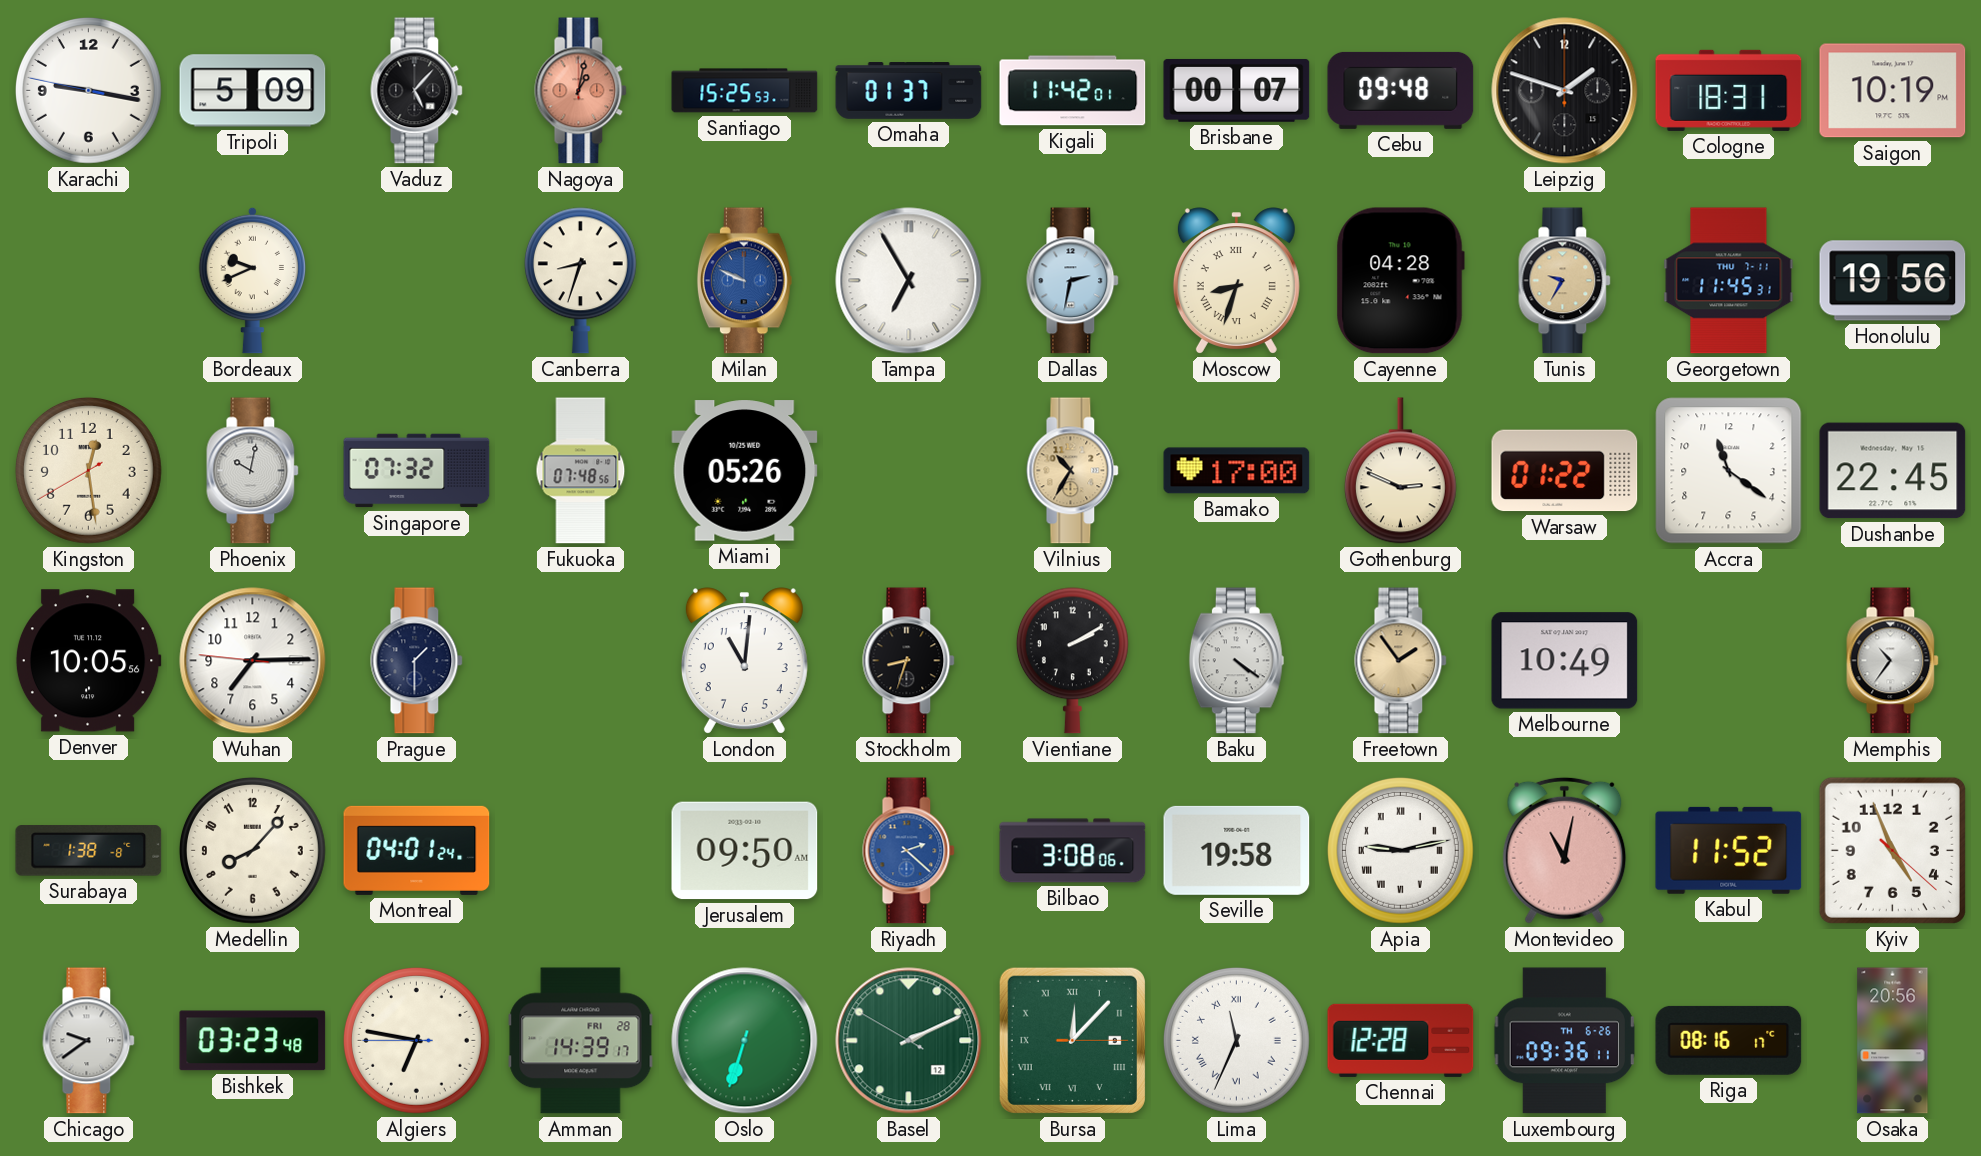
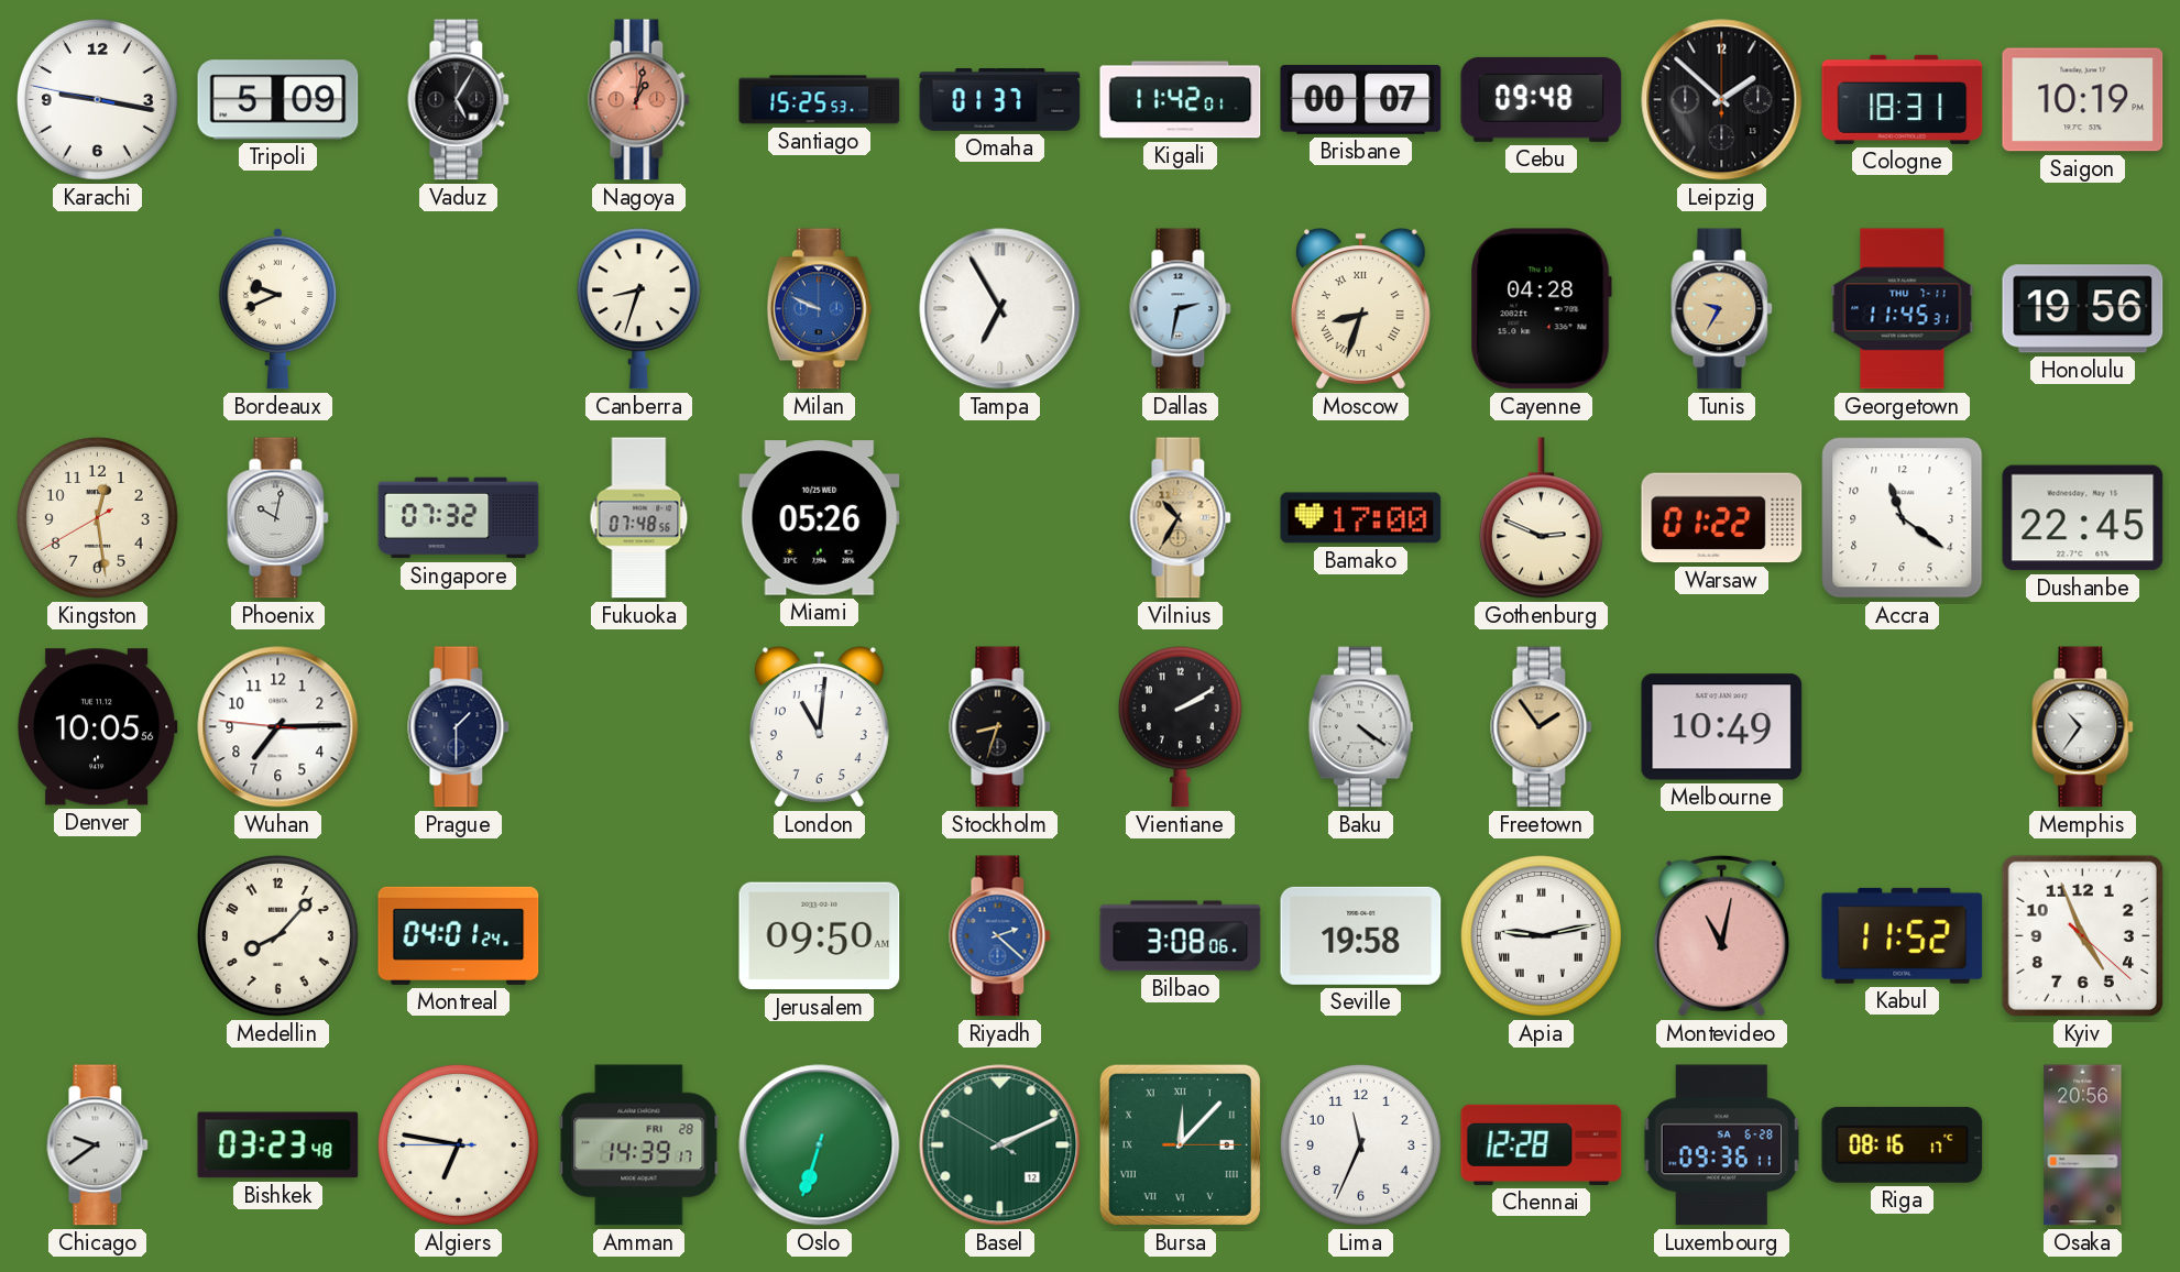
Vaduz: 5:07 -> 5:05 (459, 100)
Leipzig: 1:48 -> 1:52 (1722, 100)
Surabaya: 1:38 -> none (89, 851)
Lima numerals: Roman -> Arabic (1360, 1144)
Luxembourg date: TH 6-26 -> SA 6-28 (1721, 1145)
